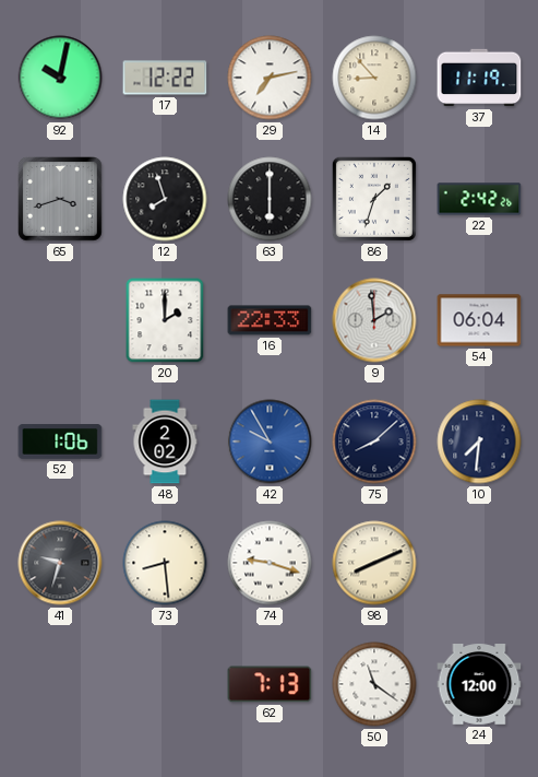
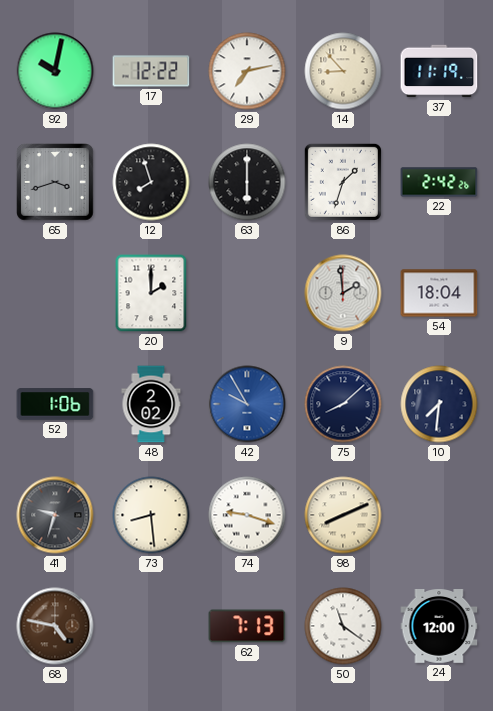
16: 22:33 -> none (270, 320)
54: 06:04 -> 18:04 (439, 293)
68: none -> 4:47 (55, 626)
